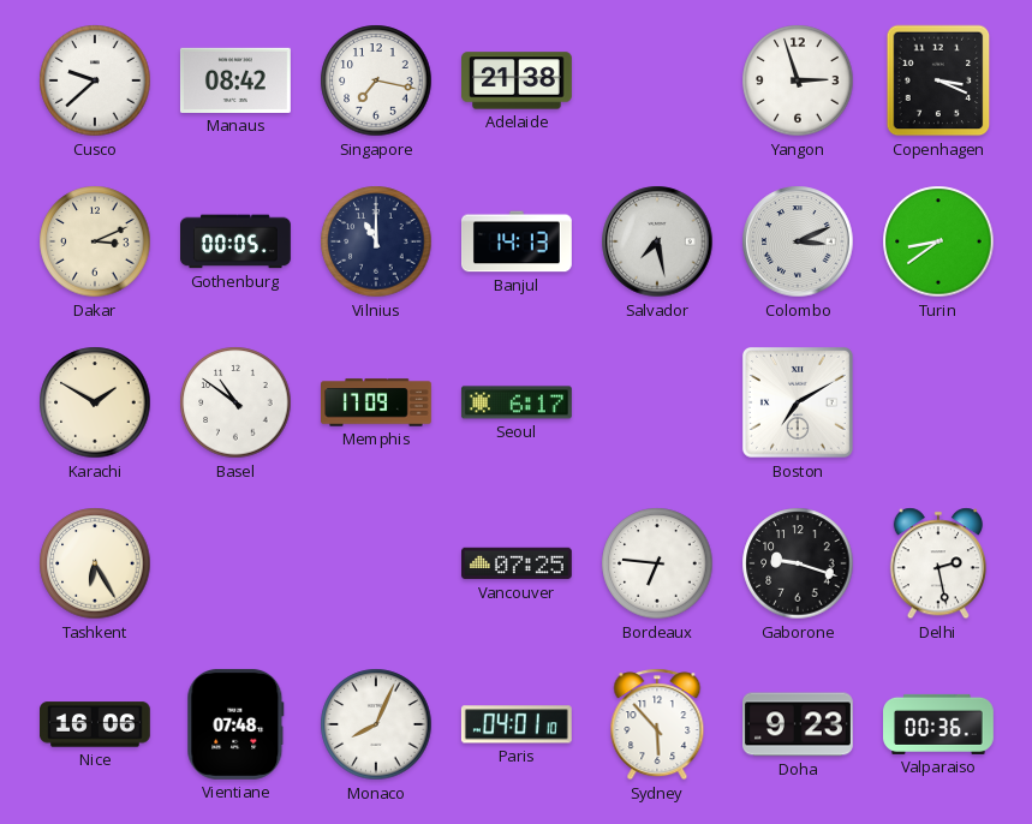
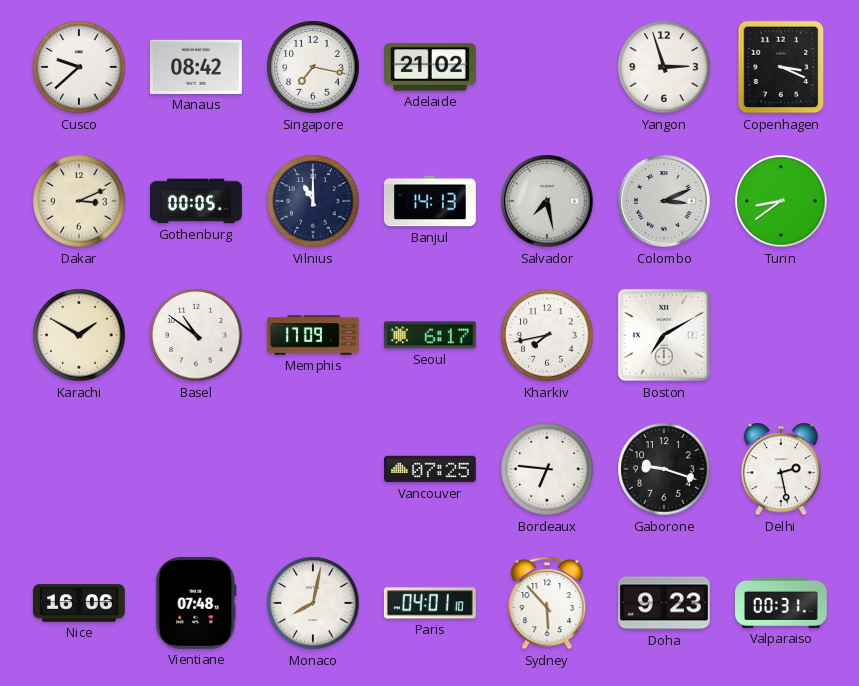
Adelaide: 21:38 -> 21:02 (431, 67)
Kharkiv: none -> 7:43 (547, 335)
Tashkent: 6:25 -> none (95, 563)
Monaco: 8:04 -> 8:02 (313, 603)
Valparaiso: 00:36 -> 00:31 (782, 603)
